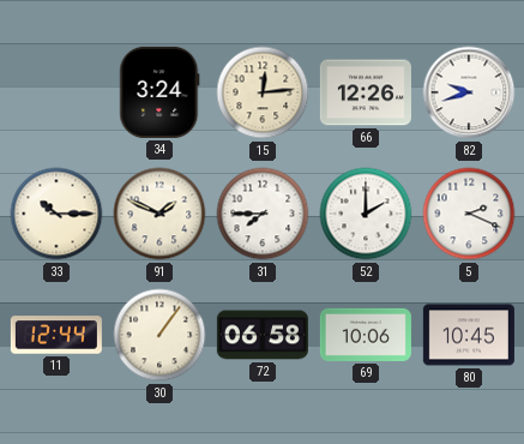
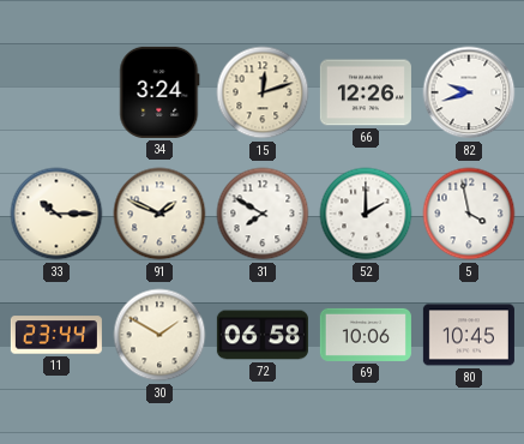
15: 12:14 -> 12:12 (263, 92)
31: 7:45 -> 7:50 (263, 214)
5: 2:19 -> 3:58 (469, 214)
11: 12:44 -> 23:44 (56, 335)
30: 1:06 -> 1:50 (159, 335)
